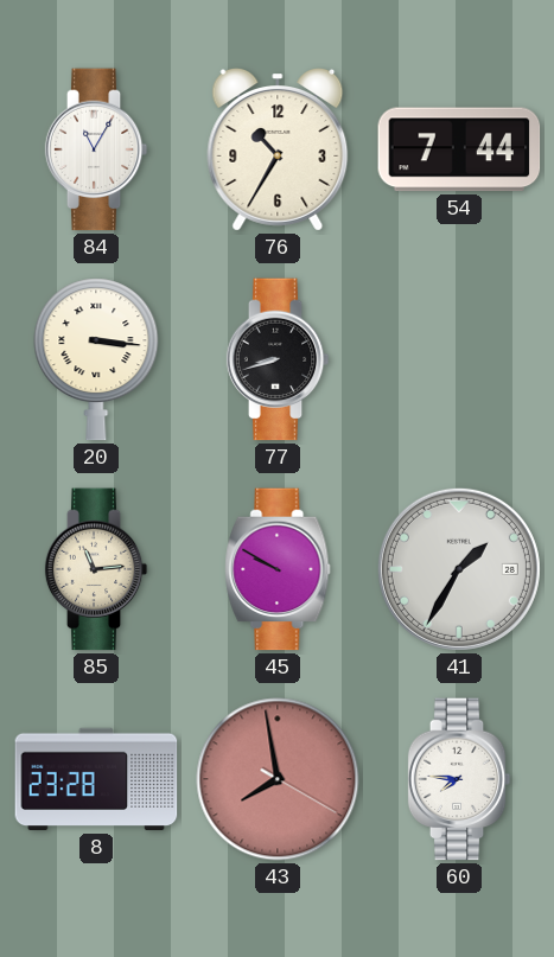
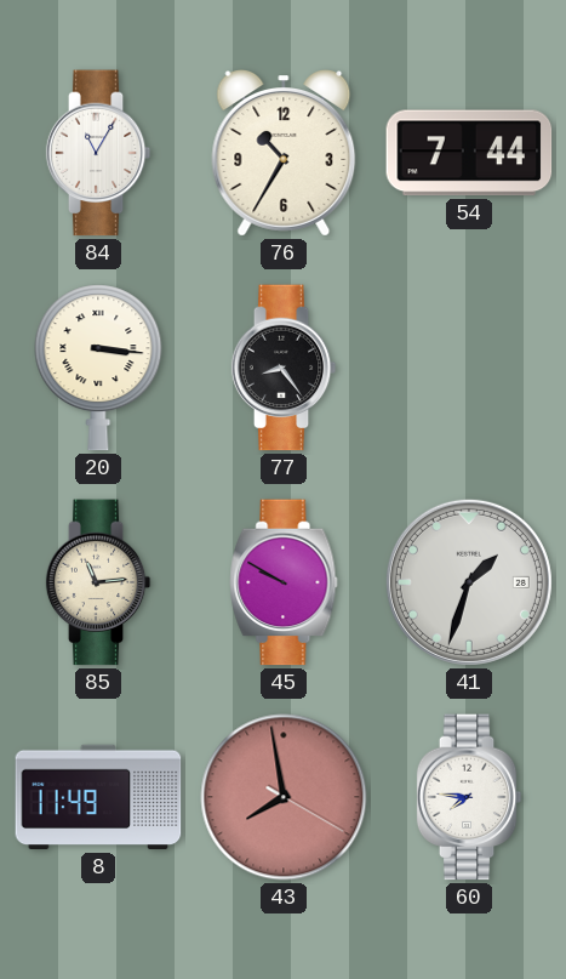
77: 8:42 -> 8:24 (284, 368)
41: 1:35 -> 1:33 (469, 582)
8: 23:28 -> 11:49 (98, 797)
